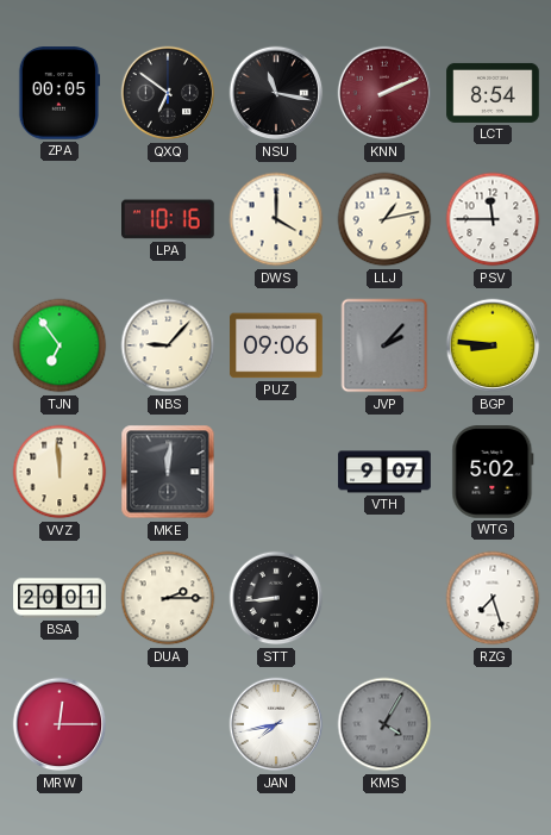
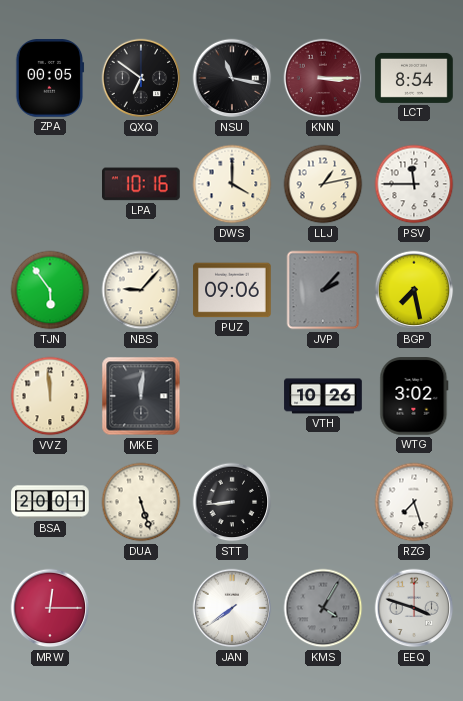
KNN: 2:11 -> 3:15 (323, 78)
TJN: 6:54 -> 5:54 (50, 290)
BGP: 8:46 -> 7:28 (414, 290)
VTH: 9:07 -> 10:26 (323, 396)
WTG: 5:02 -> 3:02 (414, 396)
DUA: 2:15 -> 5:27 (141, 502)
JAN: 7:43 -> 7:39 (232, 608)
EEQ: none -> 3:48 (414, 608)
